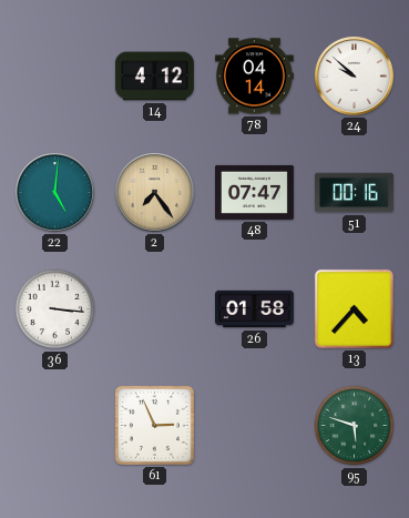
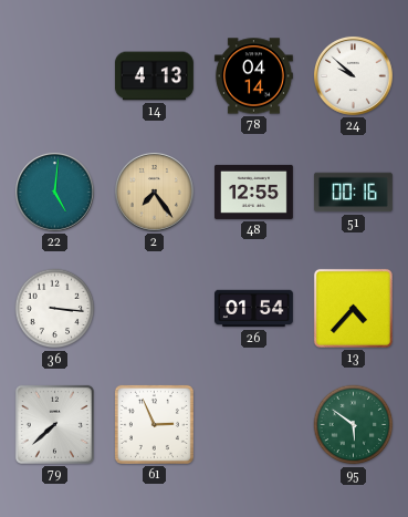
14: 4:12 -> 4:13 (154, 76)
48: 07:47 -> 12:55 (254, 192)
26: 01:58 -> 01:54 (254, 309)
79: none -> 7:38 (54, 424)
95: 5:48 -> 5:51 (354, 425)
